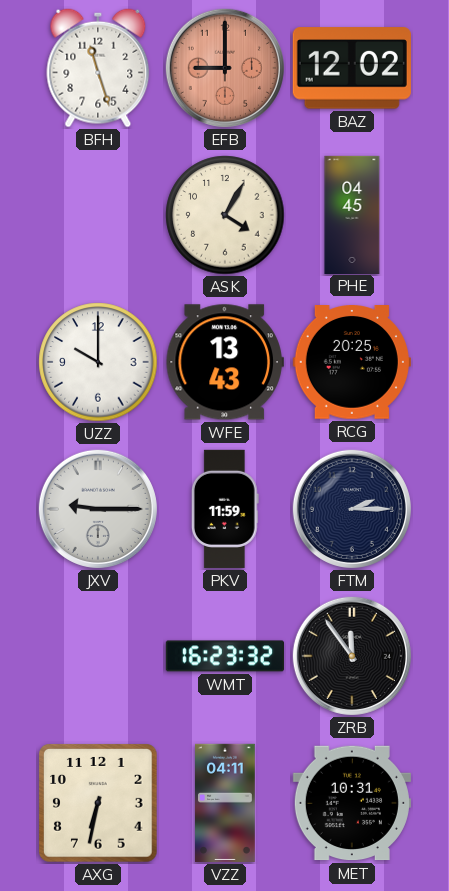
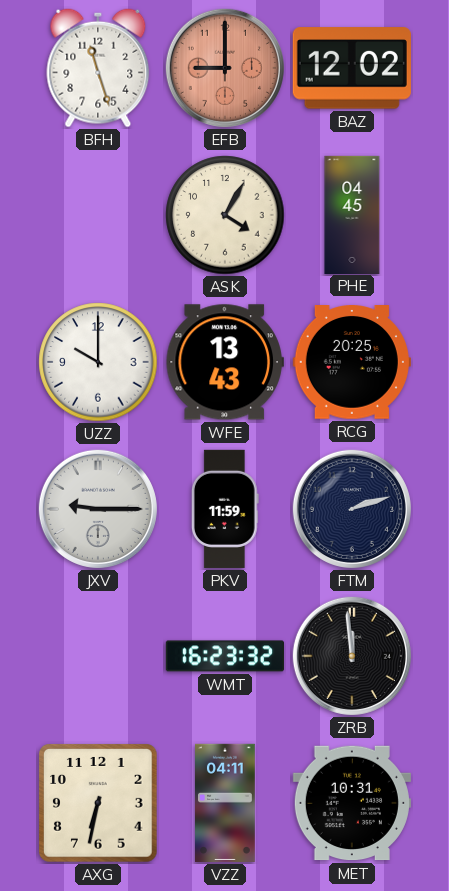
FTM: 2:15 -> 2:12 (352, 509)
ZRB: 11:54 -> 11:59 (352, 656)
